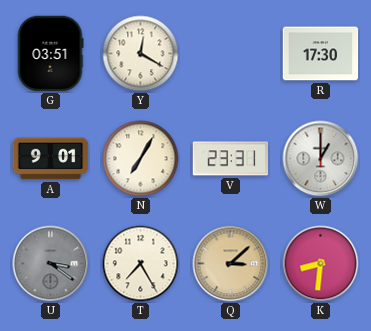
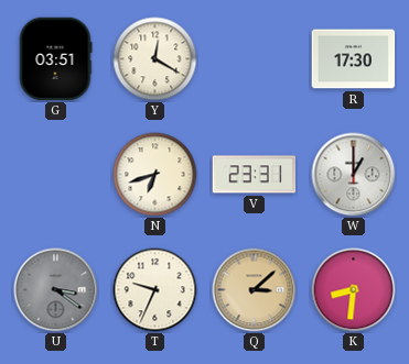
A: 9:01 -> none (51, 159)
N: 7:05 -> 6:42 (155, 175)
T: 7:25 -> 9:34 (155, 290)
